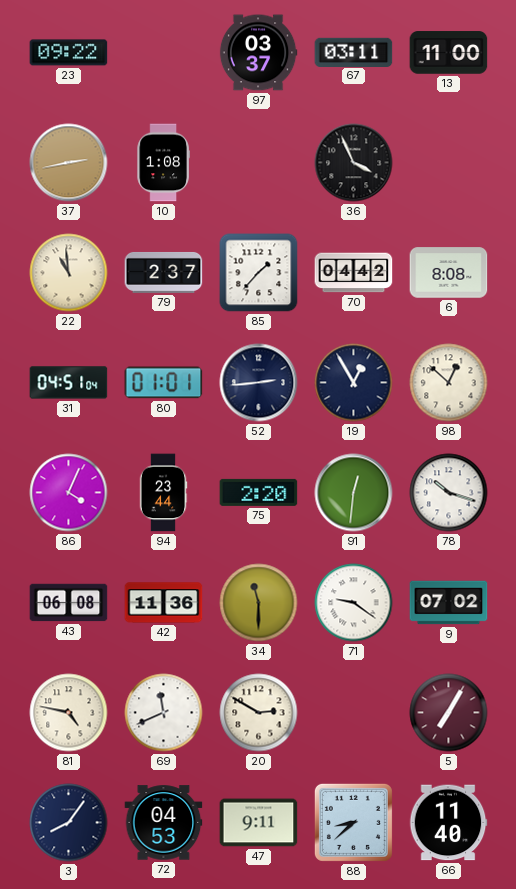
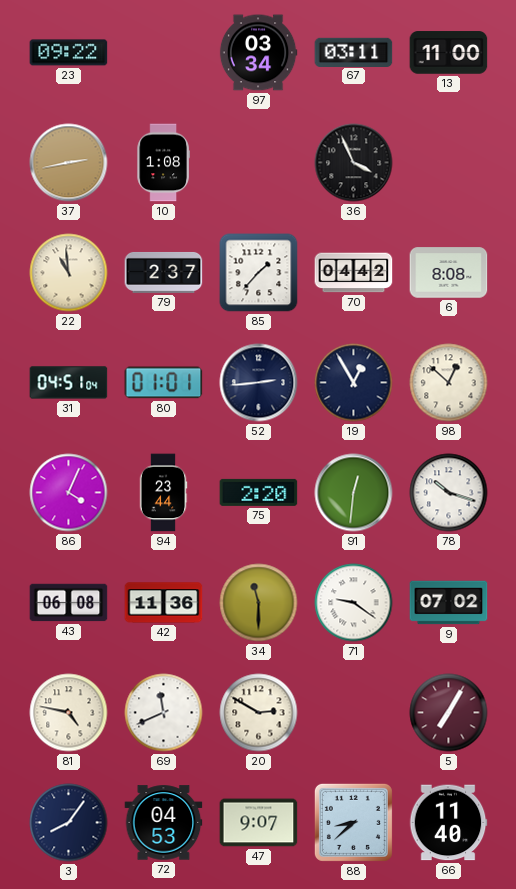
97: 03:37 -> 03:34 (258, 53)
47: 9:11 -> 9:07 (259, 823)
